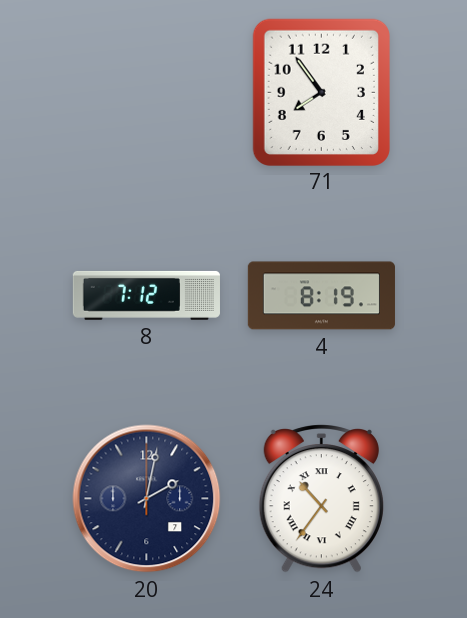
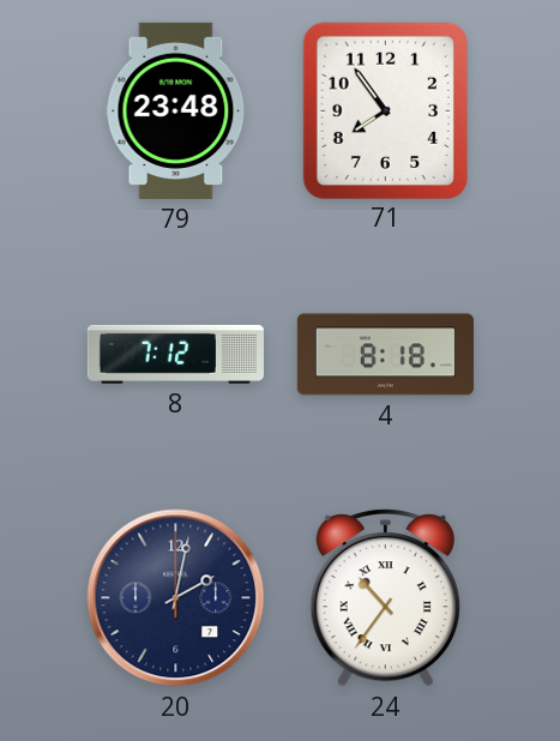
79: none -> 23:48 (176, 110)
4: 8:19 -> 8:18 (385, 355)
